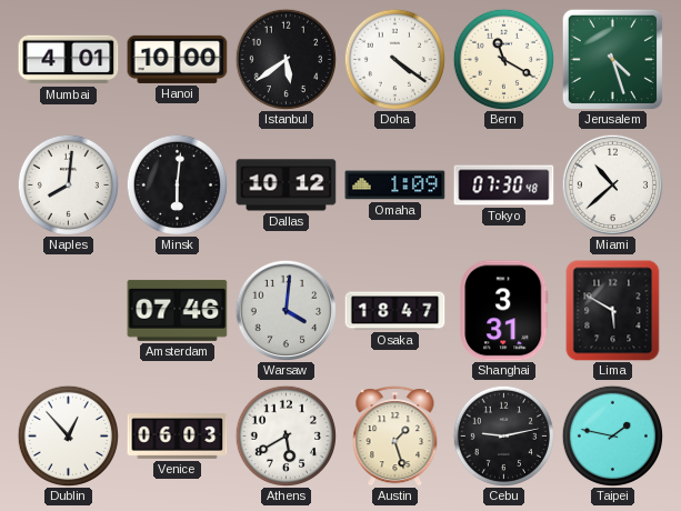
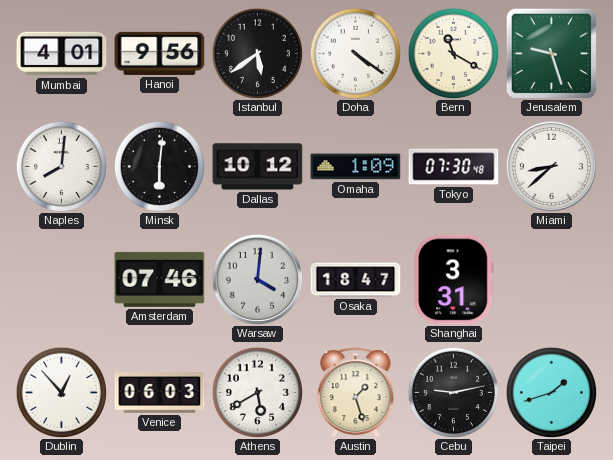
Hanoi: 10:00 -> 9:56 (160, 53)
Jerusalem: 4:27 -> 9:27 (551, 53)
Miami: 10:38 -> 8:38 (551, 166)
Lima: 5:50 -> none (613, 311)
Taipei: 1:47 -> 1:42 (551, 392)
